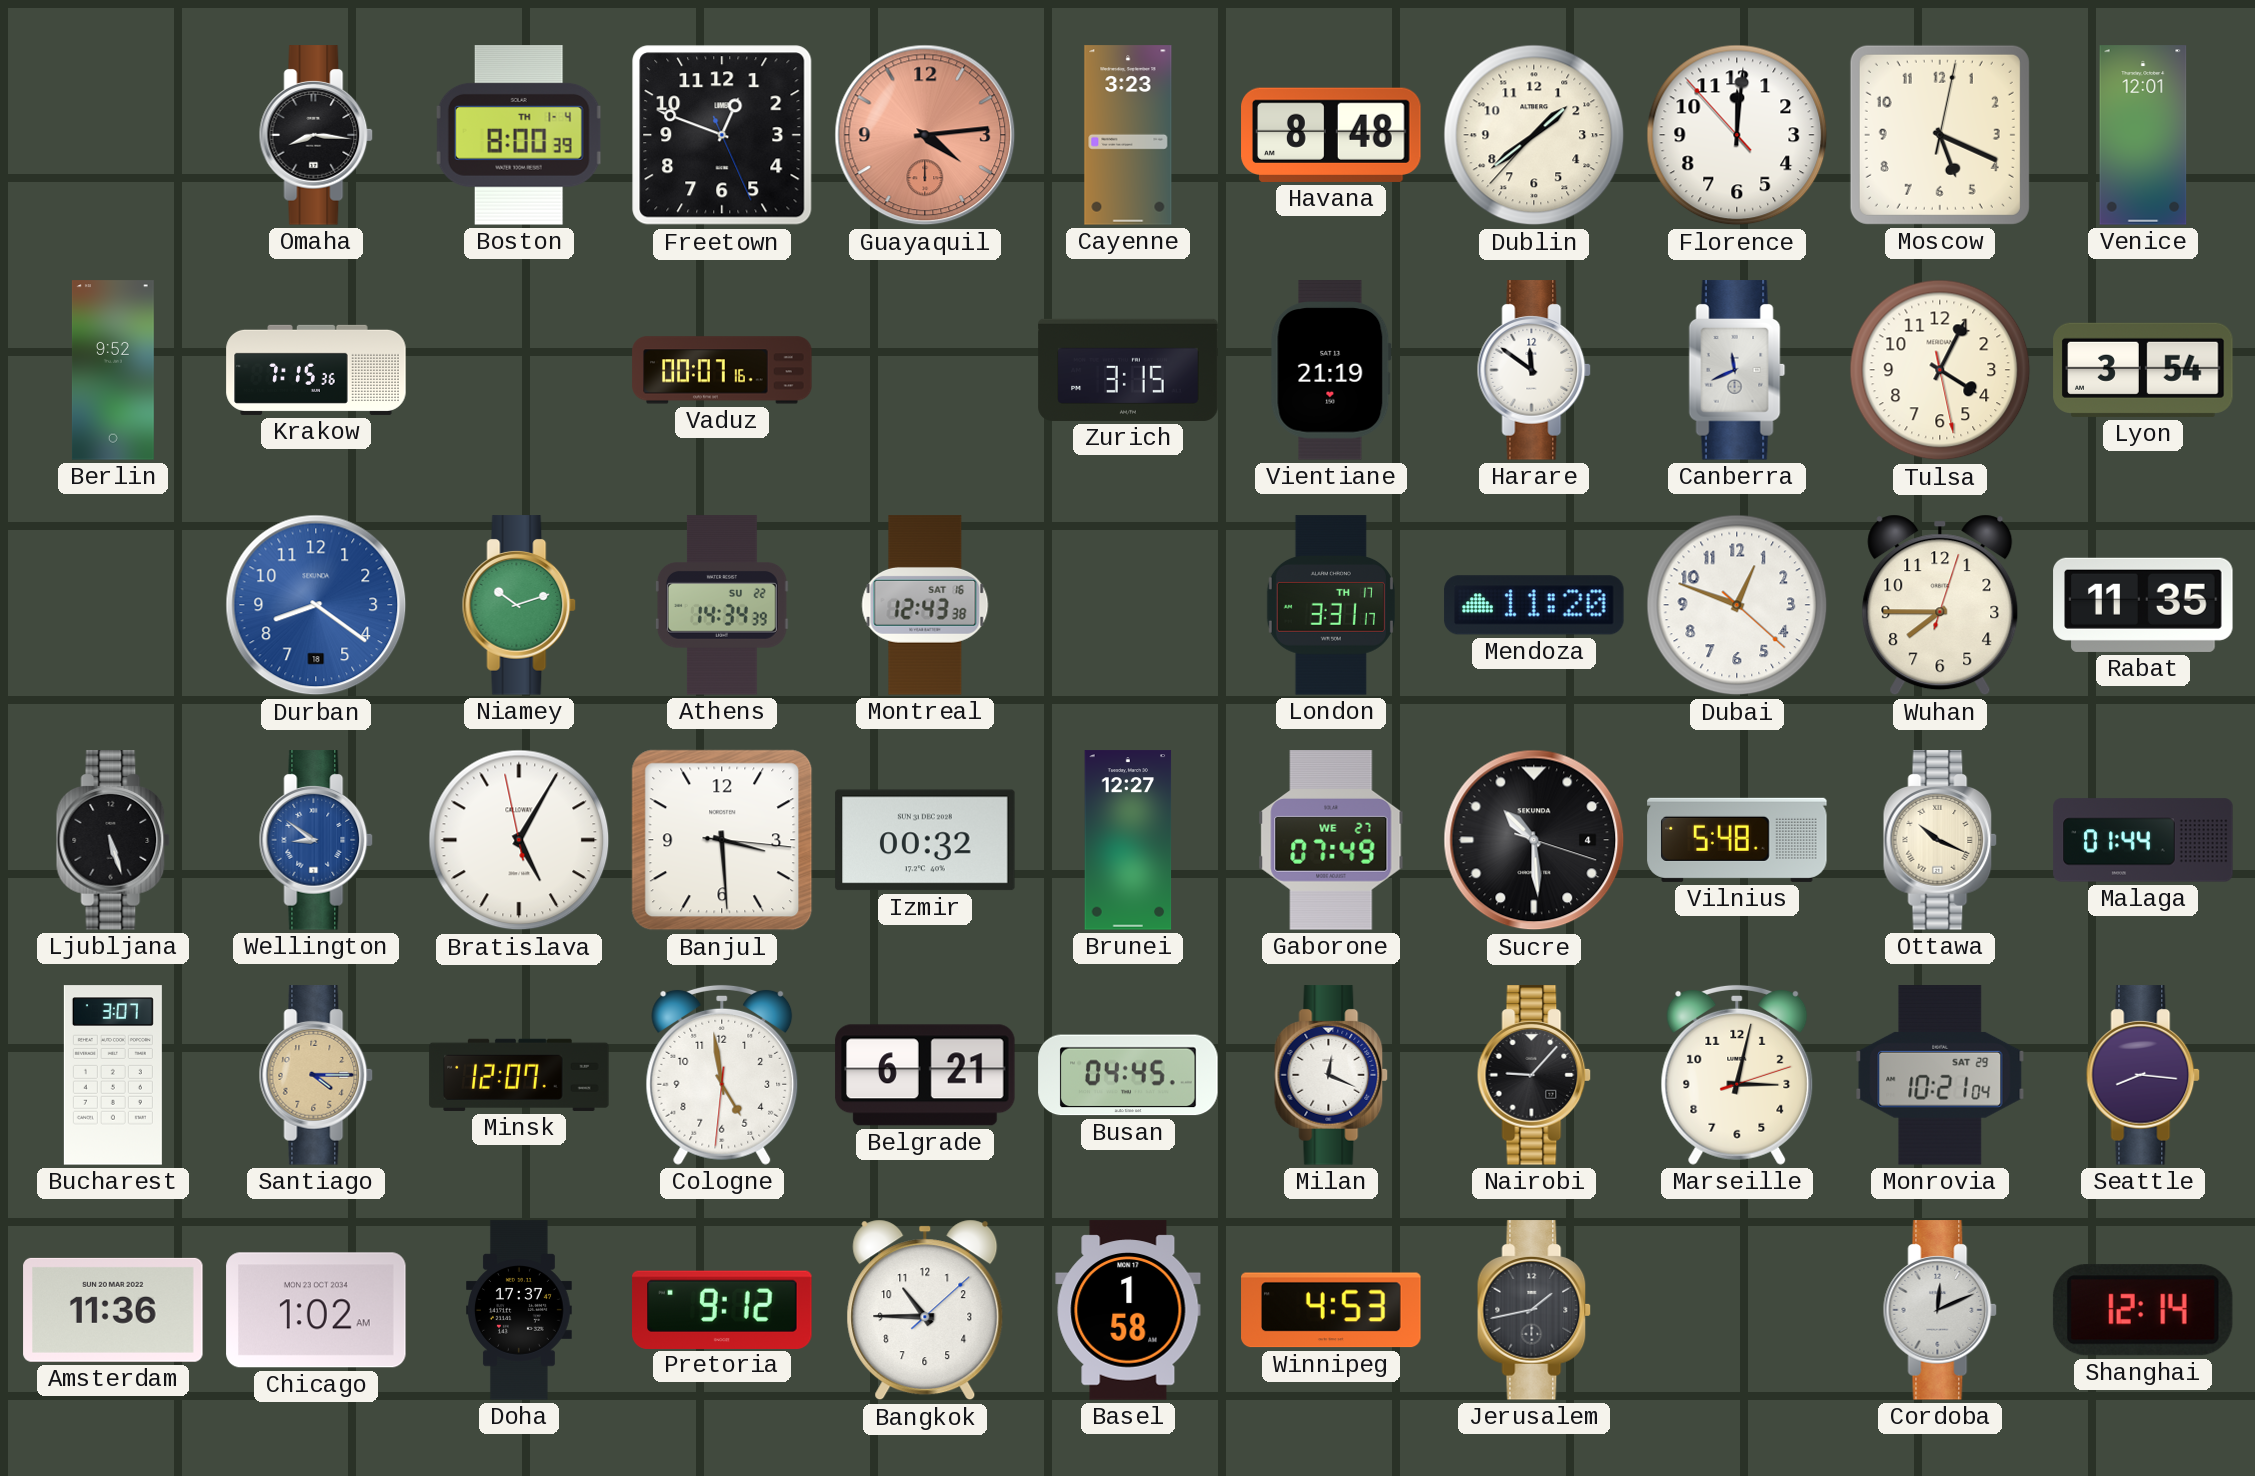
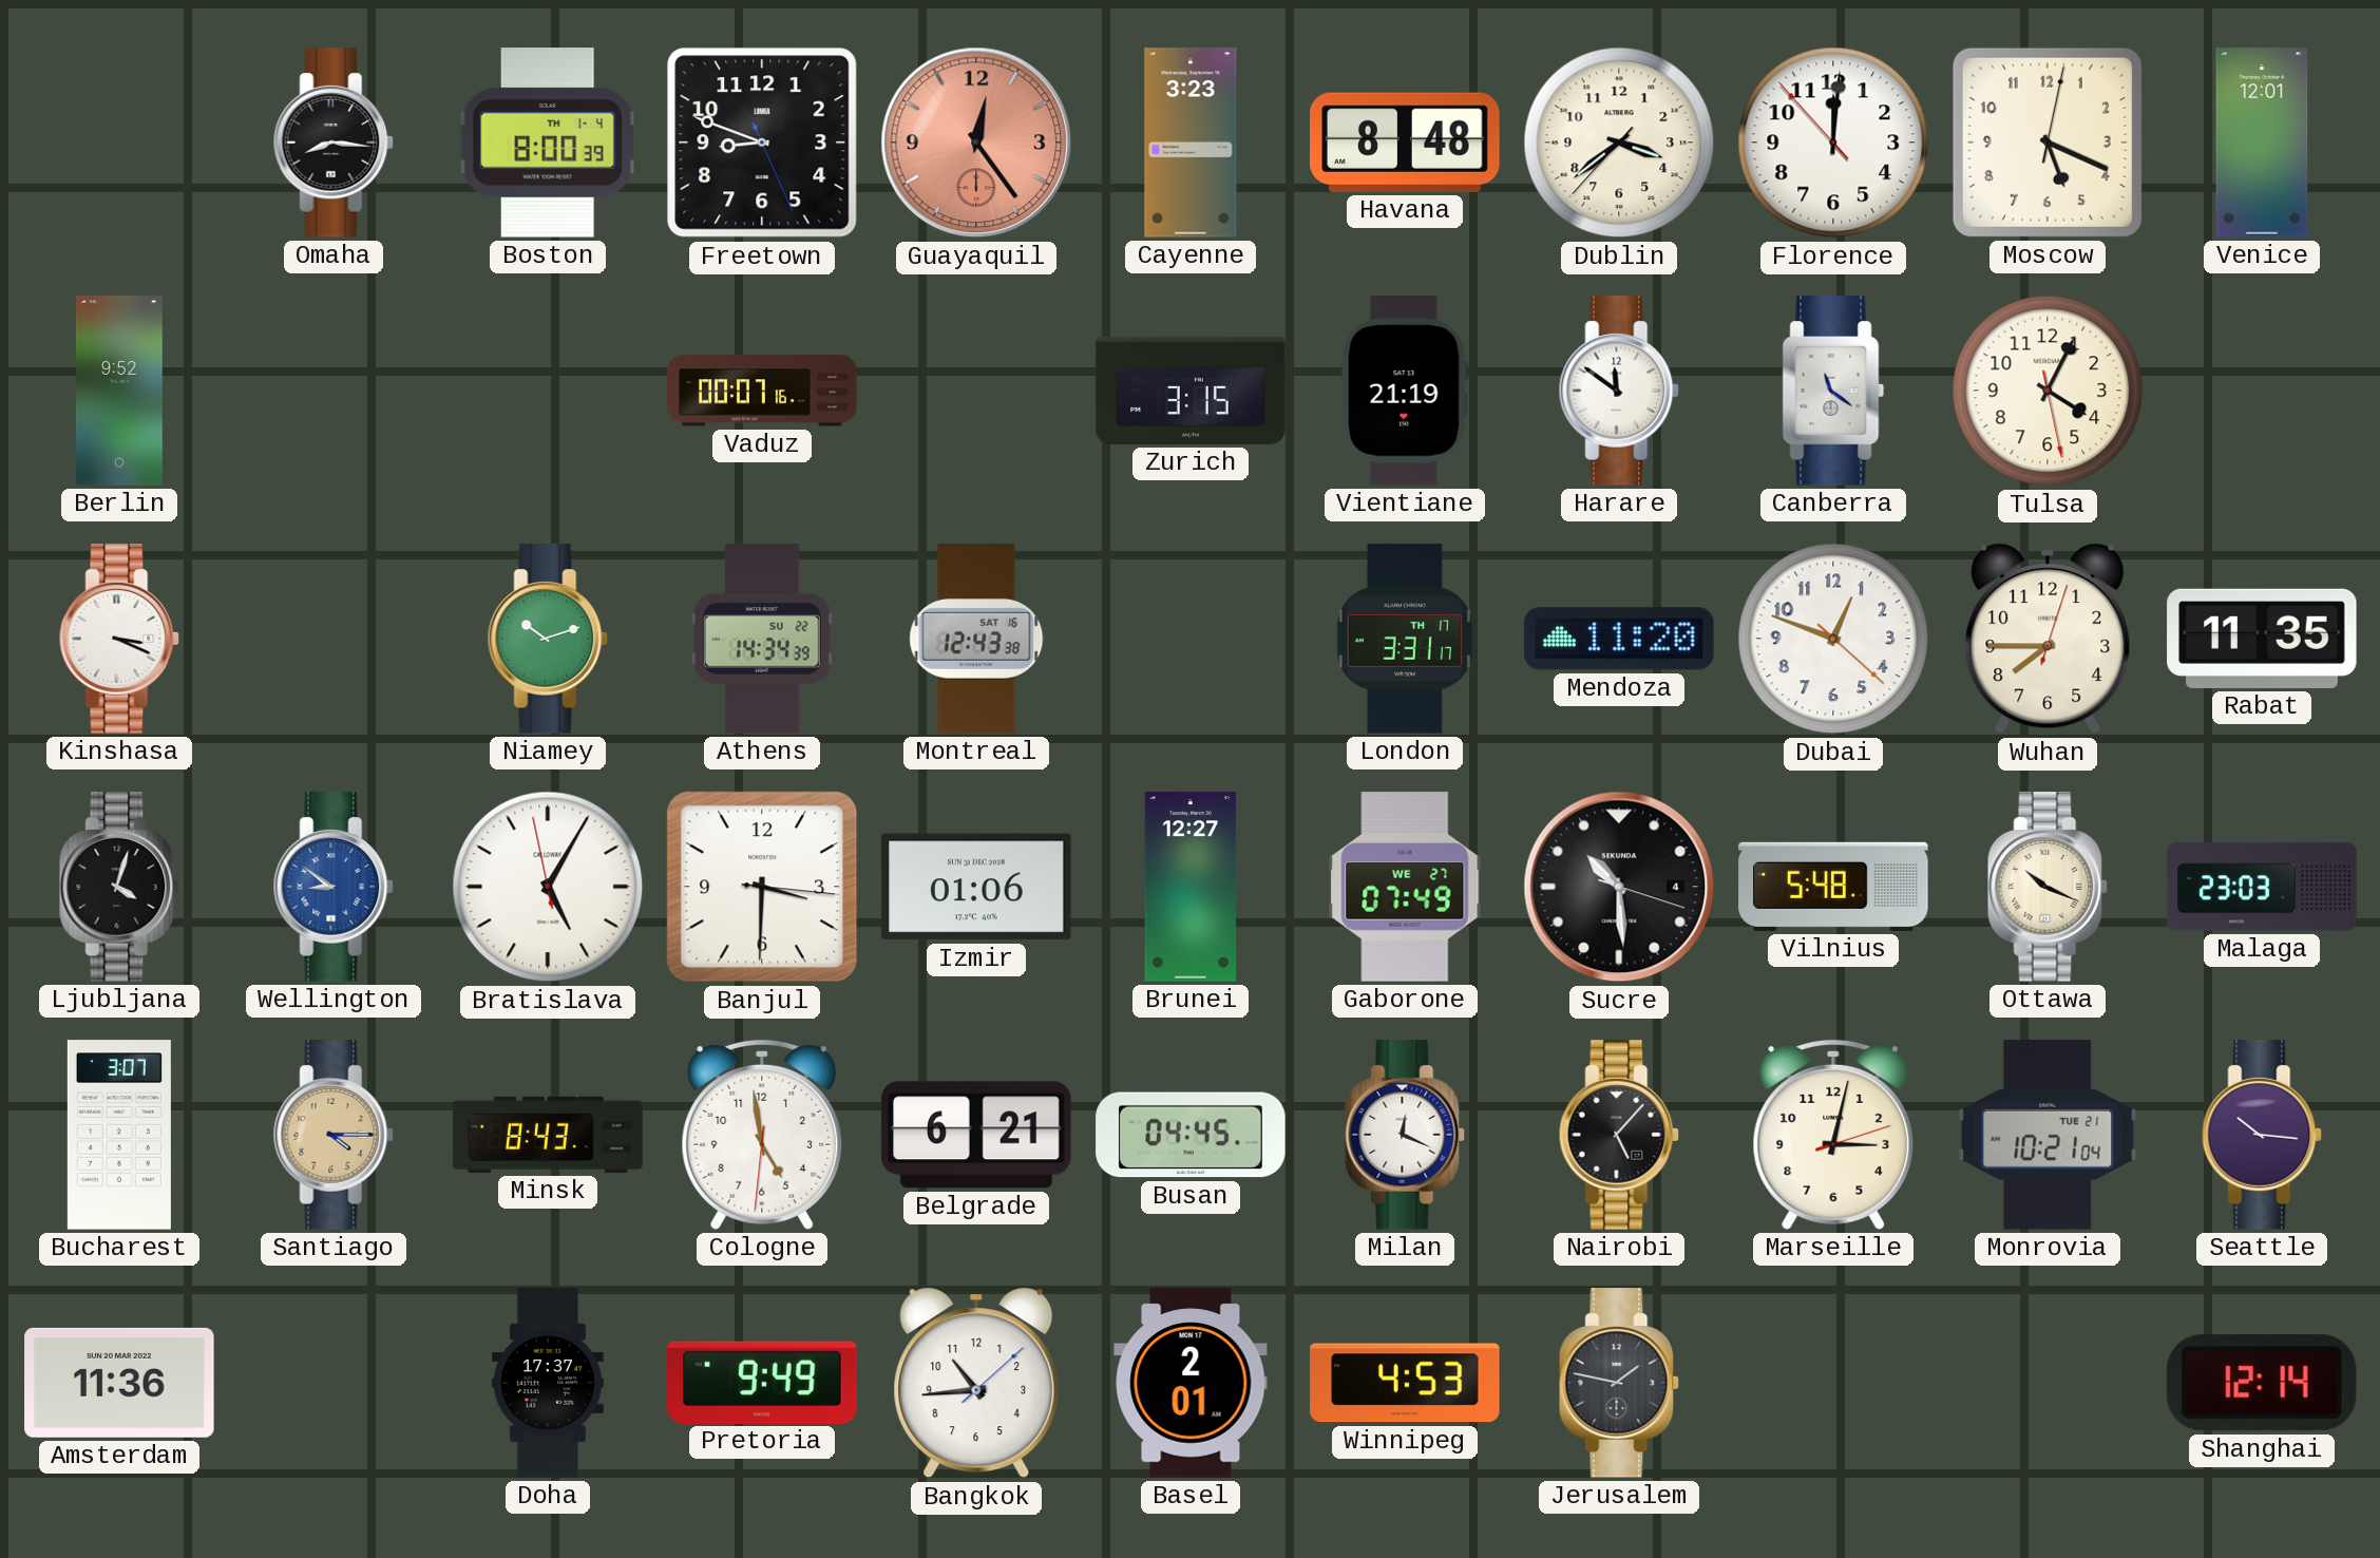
Freetown: 12:48 -> 8:48 (762, 142)
Guayaquil: 4:14 -> 12:24 (976, 142)
Dublin: 1:38 -> 3:38 (1619, 142)
Krakow: 7:15 -> none (316, 370)
Canberra: 11:41 -> 11:21 (1833, 391)
Lyon: 3:54 -> none (2143, 370)
Kinshasa: none -> 3:19 (119, 639)
Durban: 8:21 -> none (316, 605)
Ljubljana: 5:27 -> 4:03 (119, 887)
Banjul: 3:29 -> 3:30 (762, 887)
Izmir: 00:32 -> 01:06 (976, 887)
Malaga: 01:44 -> 23:03 (2262, 887)
Minsk: 12:07 -> 8:43 (548, 1135)
Nairobi: 9:07 -> 5:07 (1619, 1135)
Monrovia date: SAT 29 -> TUE 21 (2048, 1135)
Seattle: 8:16 -> 10:16 (2262, 1135)
Chicago: 1:02 -> none (316, 1310)
Pretoria: 9:12 -> 9:49 (762, 1382)
Bangkok: 10:45 -> 10:44 (976, 1383)
Basel: 1:58 -> 2:01 (1191, 1383)
Jerusalem: 1:43 -> 1:47 (1619, 1383)
Cordoba: 12:11 -> none (1940, 1310)
